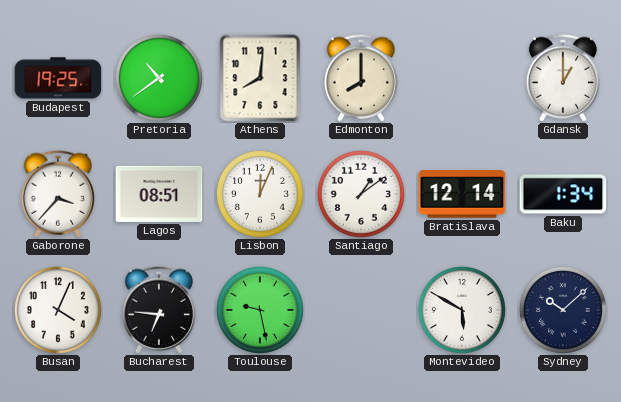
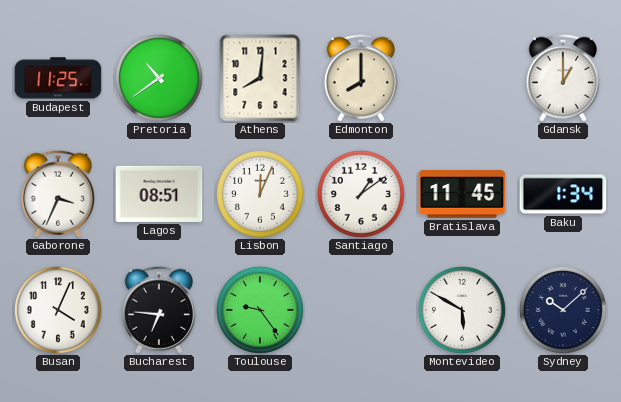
Budapest: 19:25 -> 11:25 (58, 78)
Gaborone: 3:37 -> 3:34 (58, 194)
Bratislava: 12:14 -> 11:45 (462, 194)
Toulouse: 9:28 -> 9:24 (260, 310)
